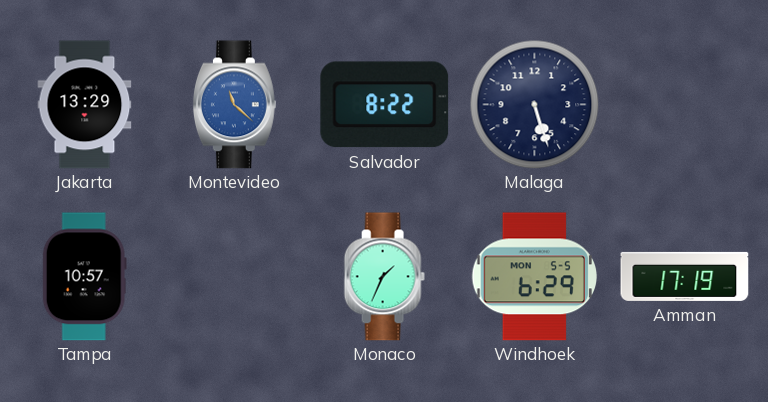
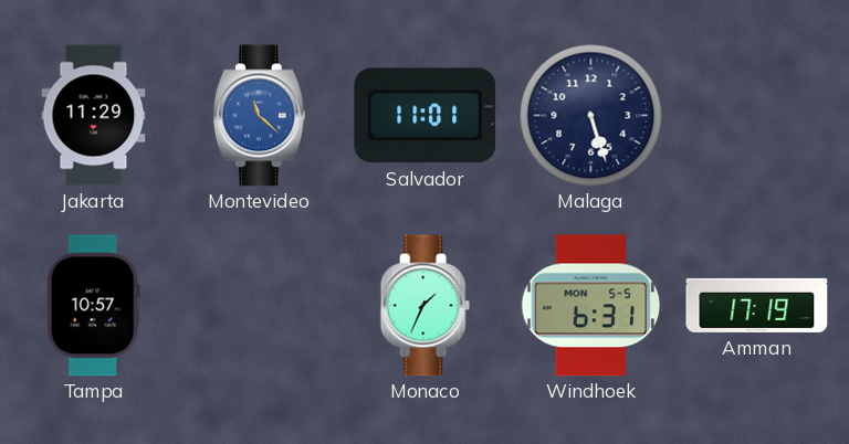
Jakarta: 13:29 -> 11:29 (94, 116)
Salvador: 8:22 -> 11:01 (426, 116)
Windhoek: 6:29 -> 6:31 (590, 306)
